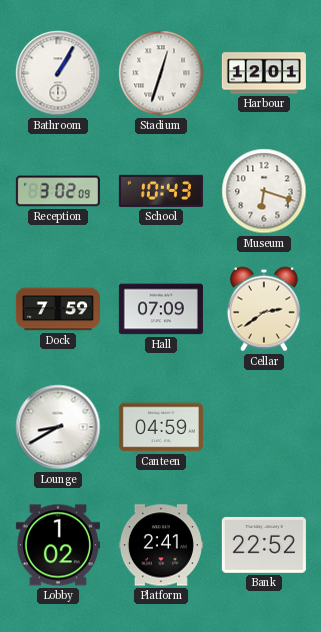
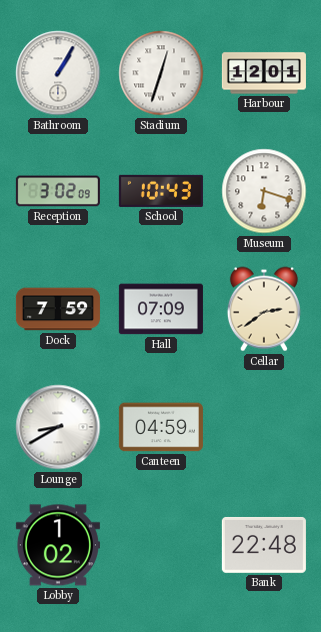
Platform: 2:41 -> none (161, 545)
Bank: 22:52 -> 22:48 (264, 545)
